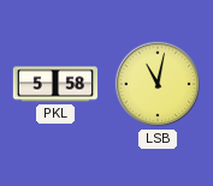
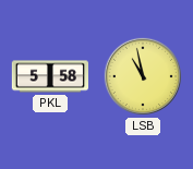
LSB: 11:02 -> 10:58 (143, 76)
